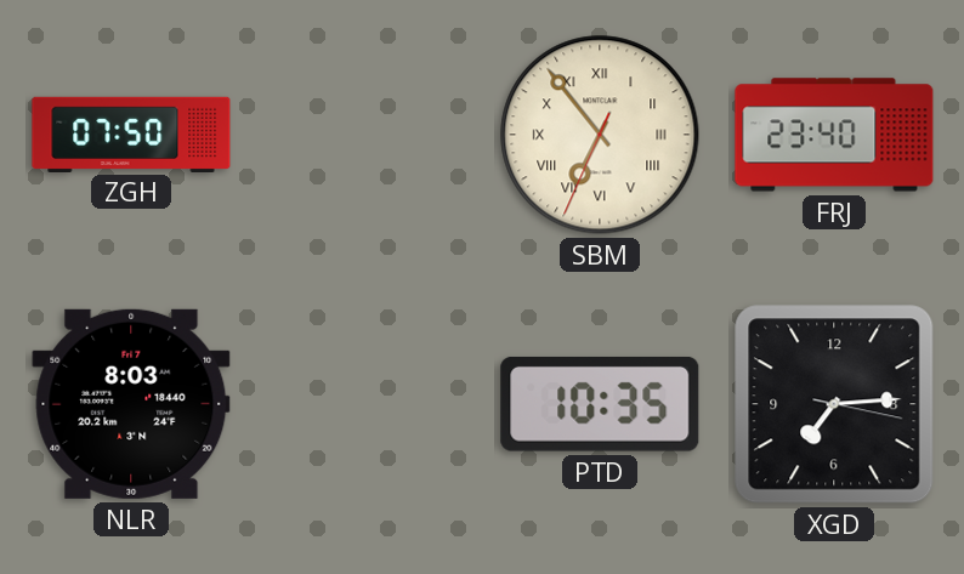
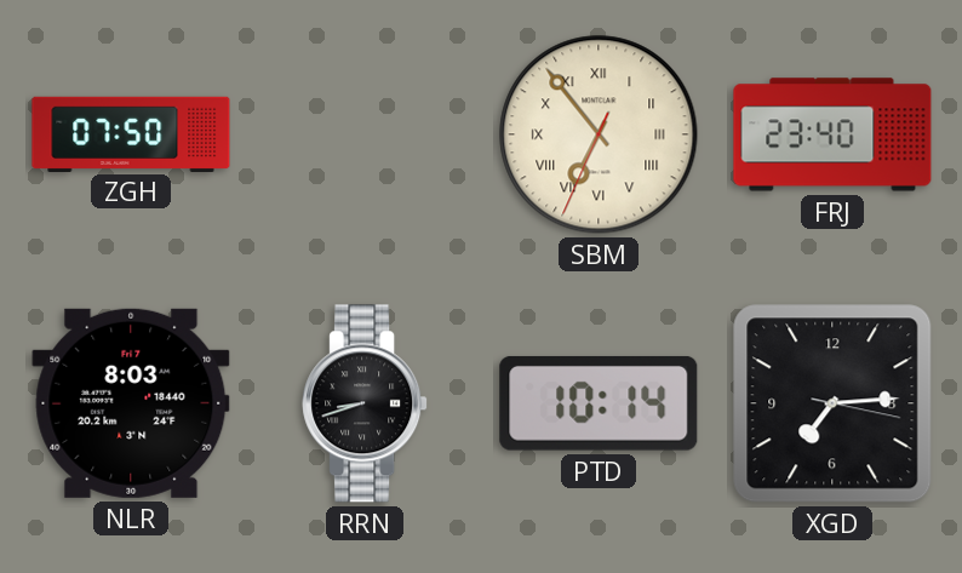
RRN: none -> 8:42 (365, 403)
PTD: 10:35 -> 10:14 (599, 403)
